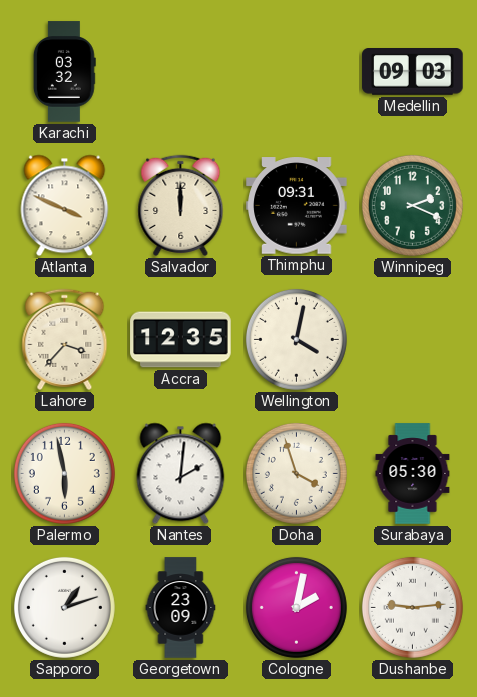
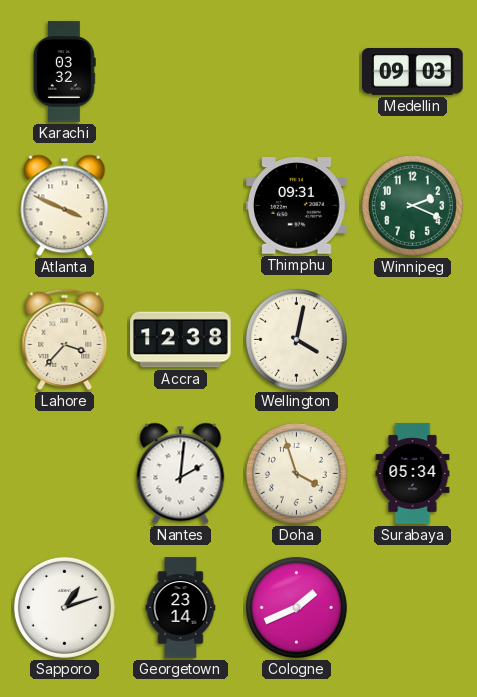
Salvador: 12:00 -> none (181, 205)
Accra: 12:35 -> 12:38 (181, 340)
Palermo: 5:58 -> none (64, 473)
Surabaya: 05:30 -> 05:34 (413, 474)
Georgetown: 23:09 -> 23:14 (181, 608)
Cologne: 2:02 -> 1:41 (296, 607)
Dushanbe: 9:14 -> none (412, 607)
